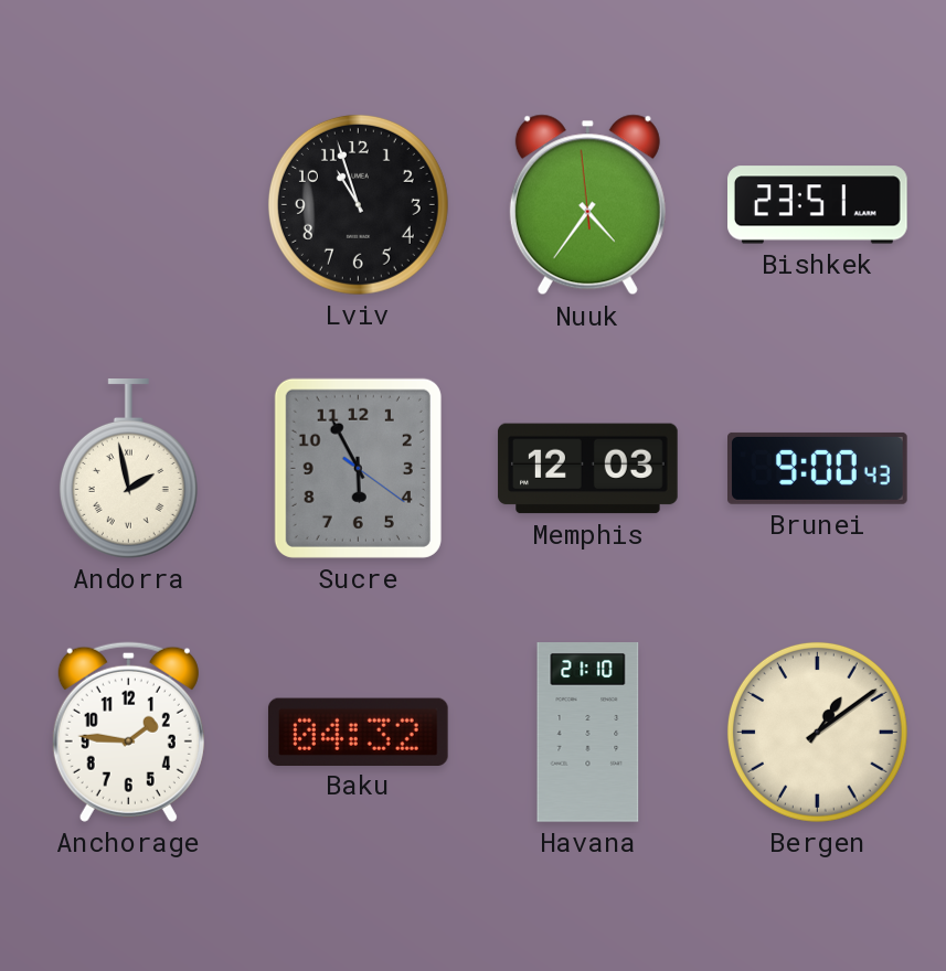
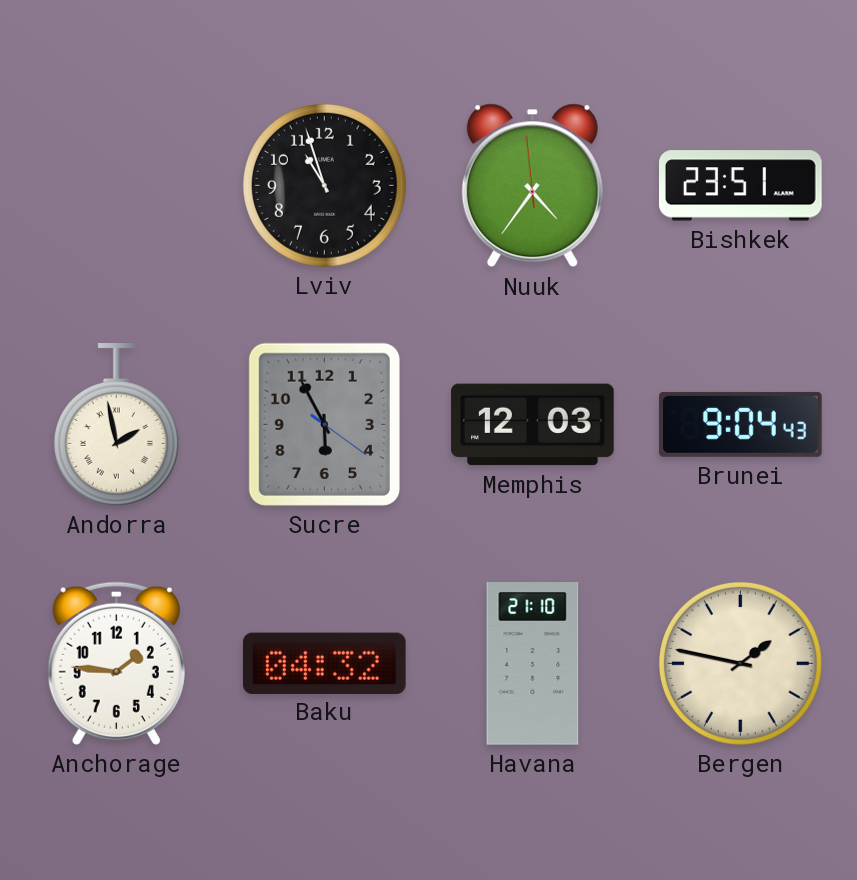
Brunei: 9:00 -> 9:04 (741, 424)
Bergen: 1:09 -> 1:47 (740, 663)
